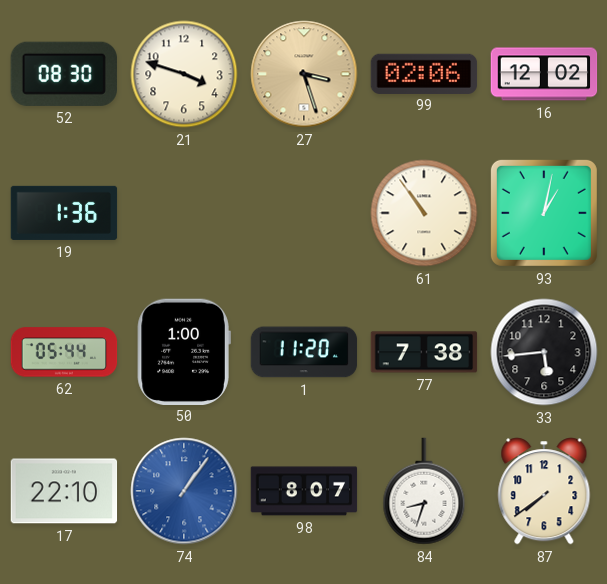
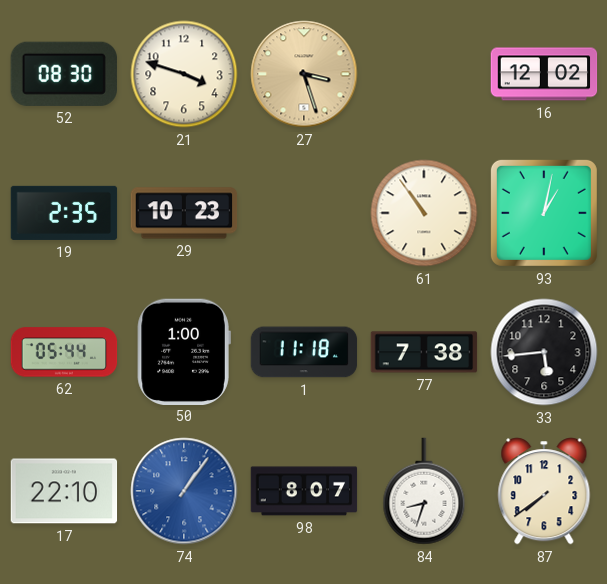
99: 02:06 -> none (424, 73)
19: 1:36 -> 2:35 (64, 213)
29: none -> 10:23 (184, 213)
1: 11:20 -> 11:18 (304, 352)
